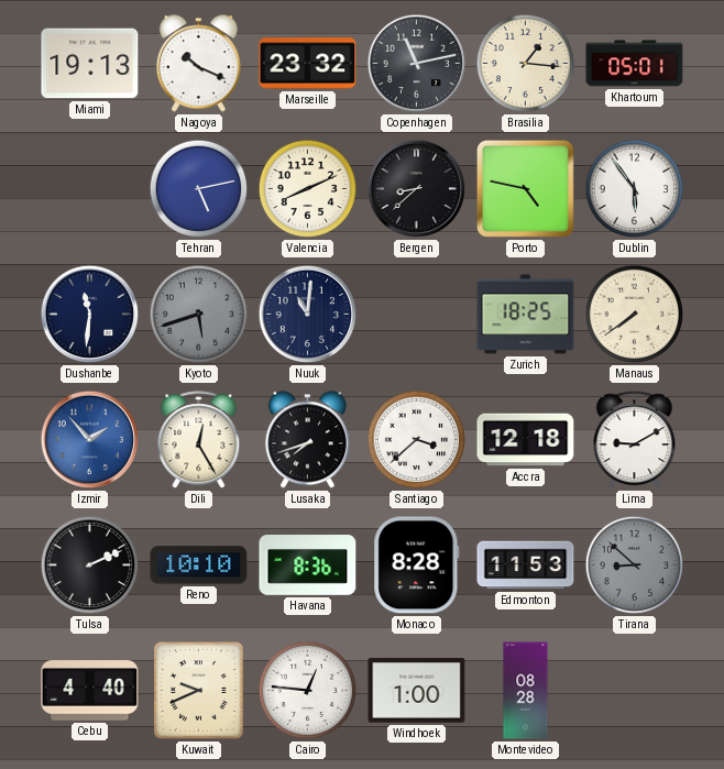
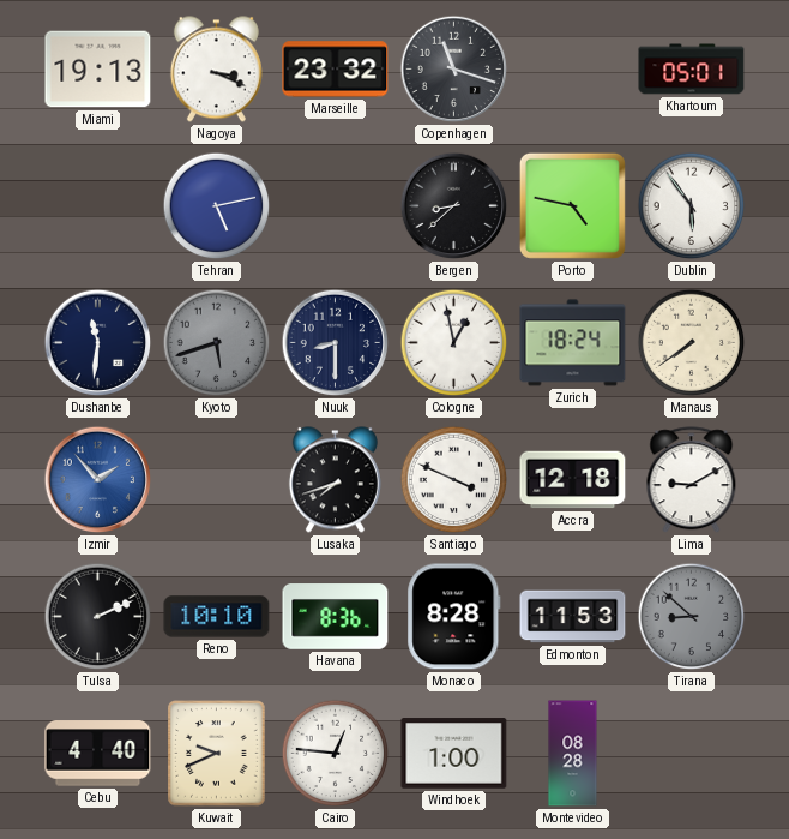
Nagoya: 10:19 -> 3:19 (216, 70)
Copenhagen: 11:13 -> 11:18 (454, 70)
Brasilia: 1:16 -> none (526, 64)
Valencia: 8:11 -> none (308, 189)
Nuuk: 11:01 -> 8:30 (336, 343)
Cologne: none -> 12:58 (454, 343)
Zurich: 18:25 -> 18:24 (573, 343)
Dili: 12:25 -> none (199, 440)
Santiago: 3:38 -> 3:49 (454, 480)
